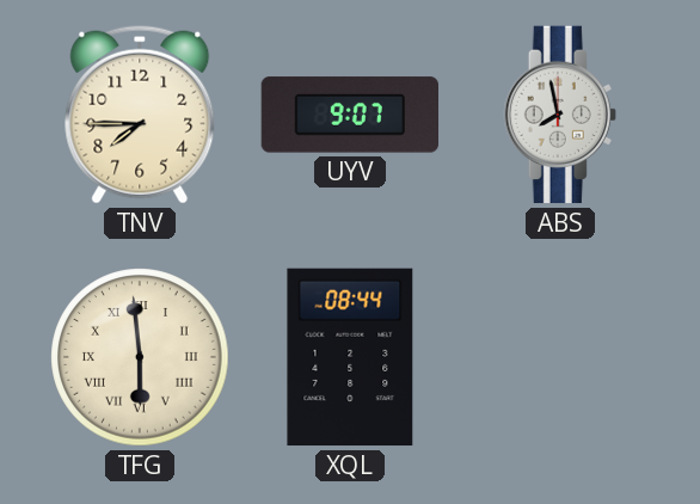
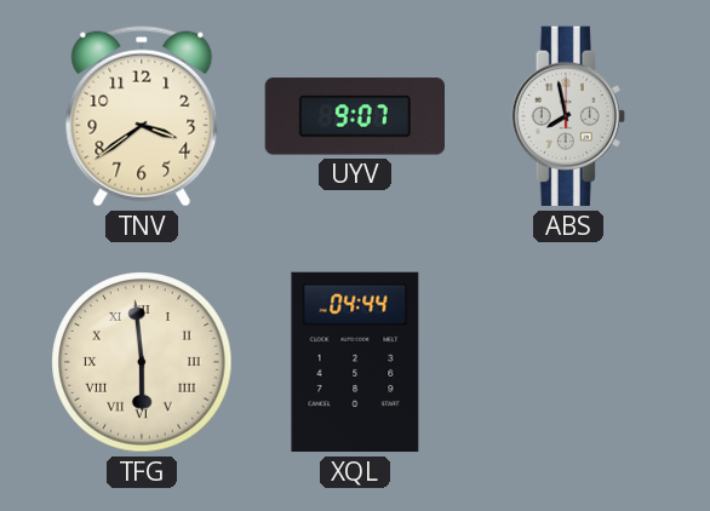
TNV: 7:45 -> 3:39 (142, 116)
XQL: 08:44 -> 04:44 (355, 362)
